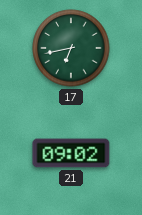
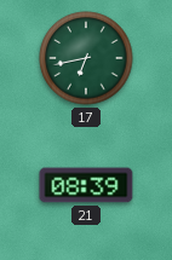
21: 09:02 -> 08:39 (86, 185)
